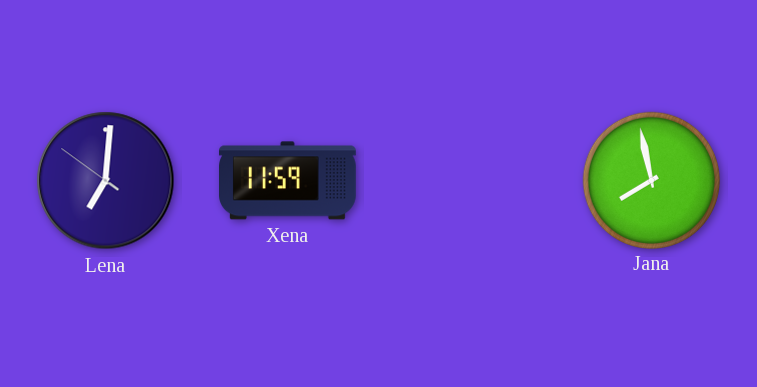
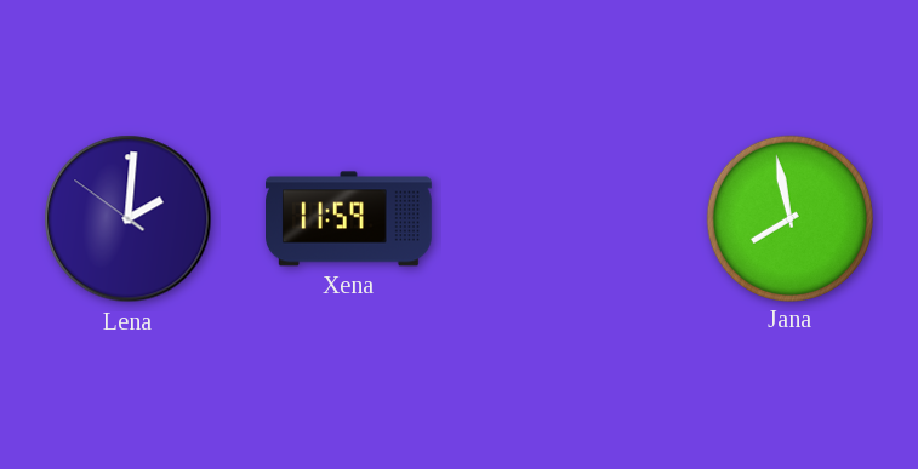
Lena: 7:00 -> 2:00 (129, 219)
